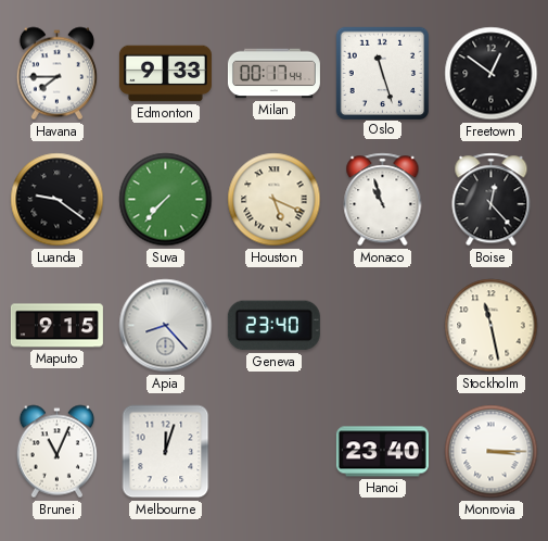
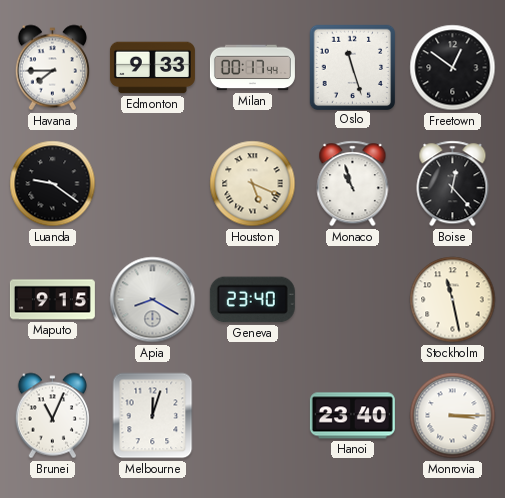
Suva: 7:37 -> none (166, 200)
Apia: 8:23 -> 8:20 (153, 300)
